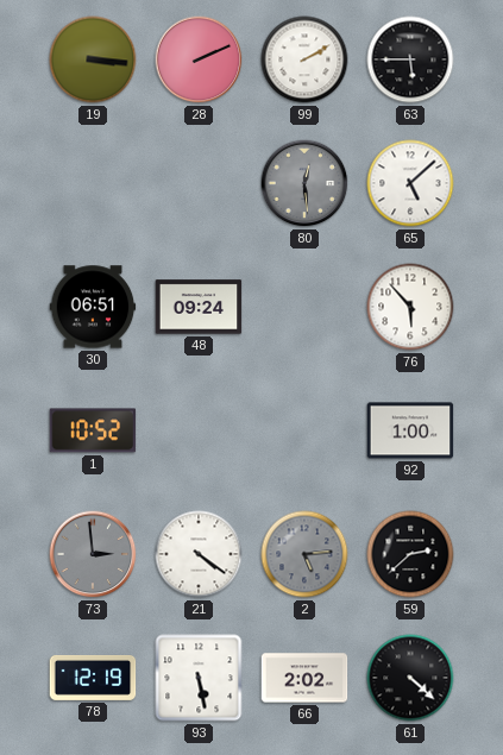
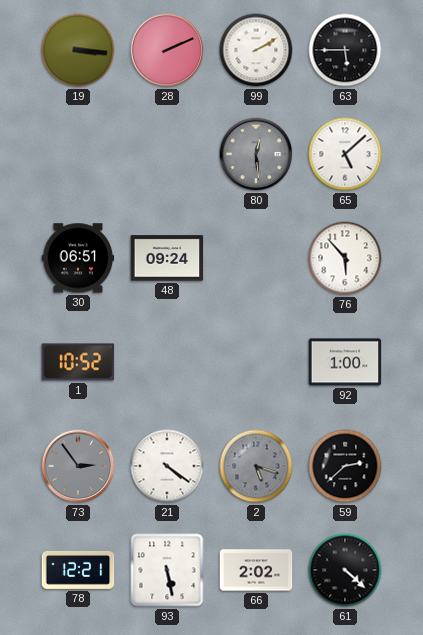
73: 2:59 -> 2:54 (78, 466)
2: 5:14 -> 5:18 (256, 466)
78: 12:19 -> 12:21 (78, 570)
